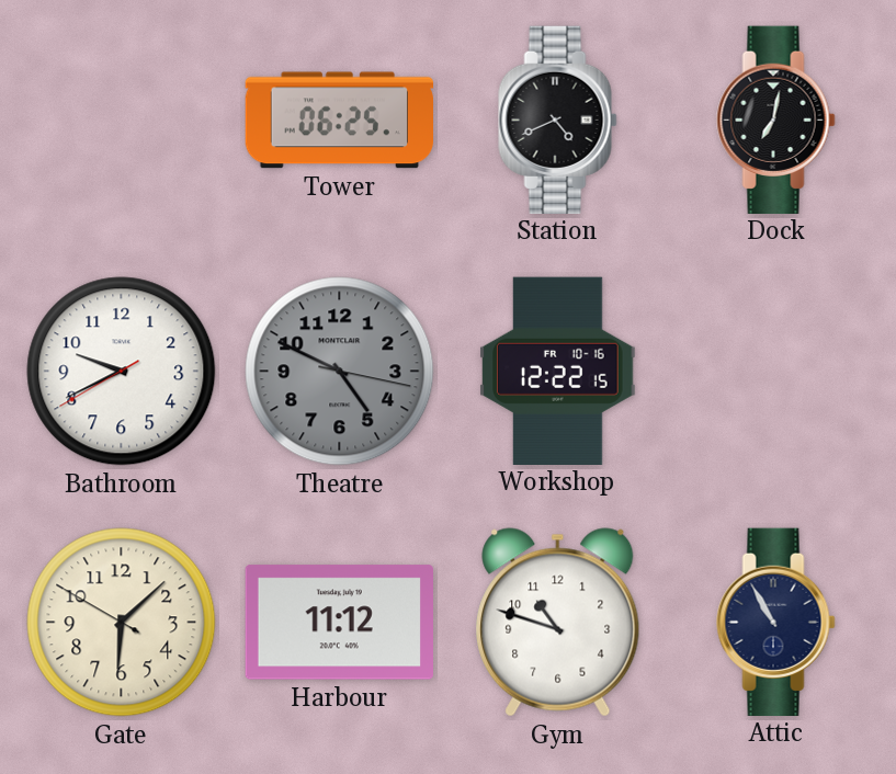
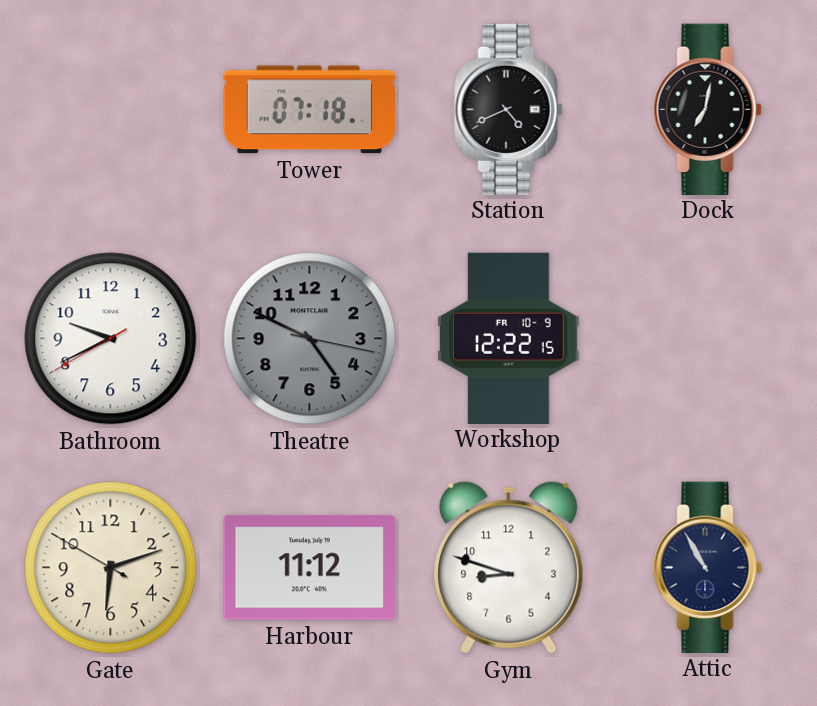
Tower: 06:25 -> 07:18 (309, 110)
Workshop date: FR 10-16 -> FR 10-9 (509, 338)
Gate: 6:07 -> 6:11 (111, 568)
Gym: 10:48 -> 8:48 (509, 568)
